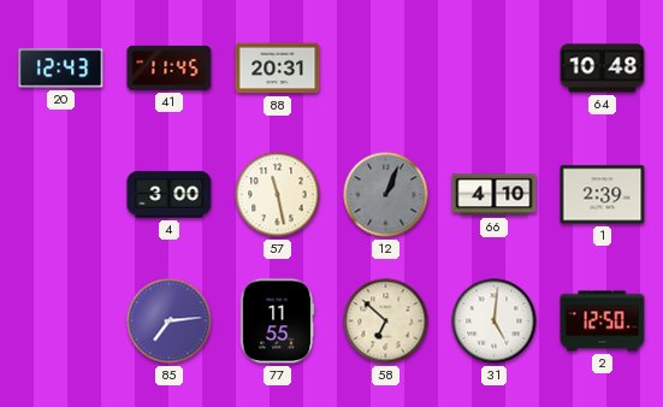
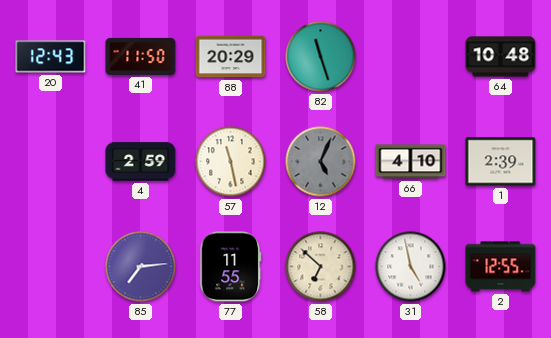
41: 11:45 -> 11:50 (141, 56)
88: 20:31 -> 20:29 (231, 57)
82: none -> 11:27 (321, 57)
4: 3:00 -> 2:59 (141, 162)
12: 1:04 -> 5:04 (321, 162)
31: 5:01 -> 4:58 (411, 267)
2: 12:50 -> 12:55 (501, 267)
